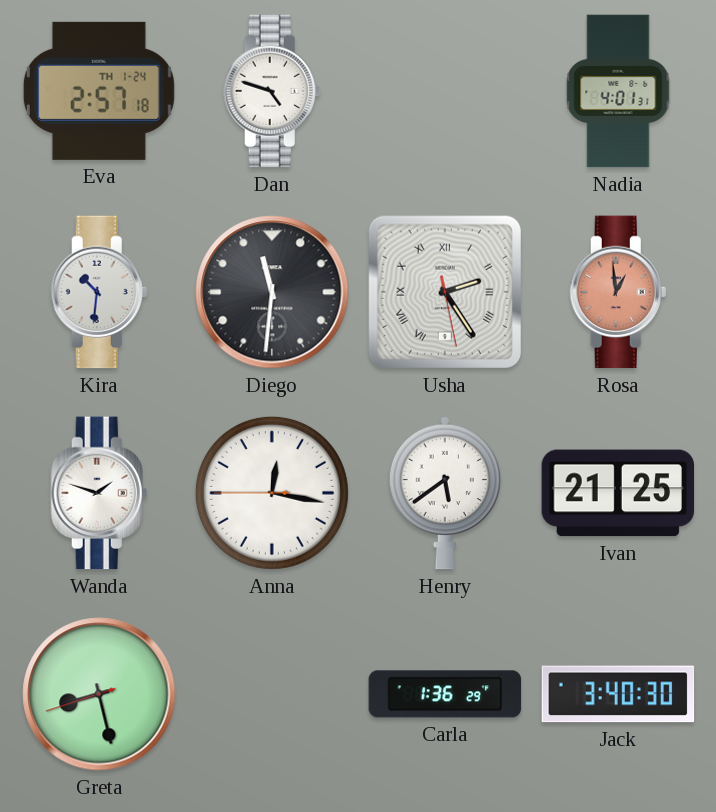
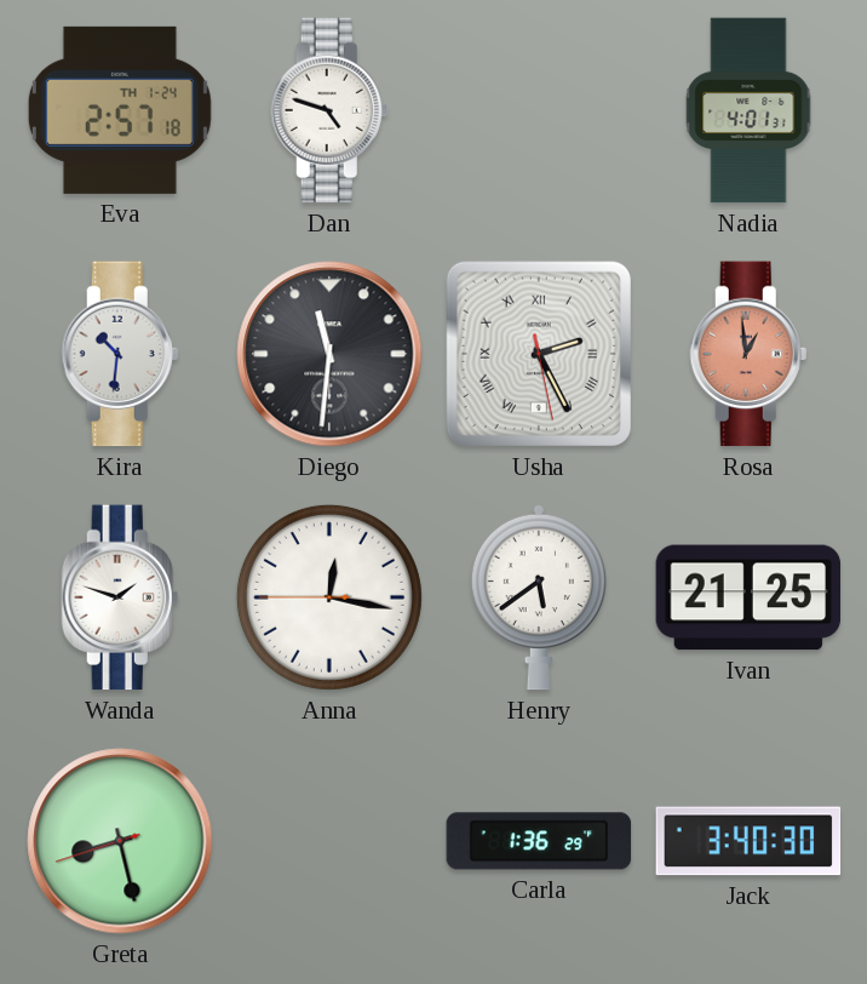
Usha: 2:24 -> 2:25 (539, 354)
